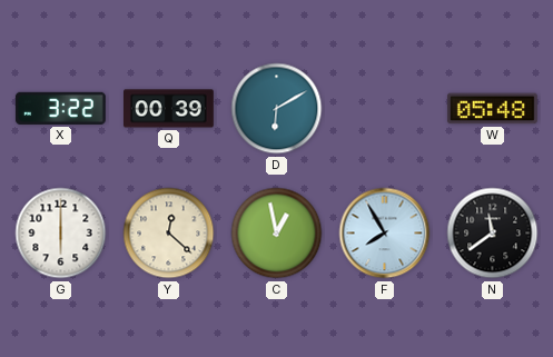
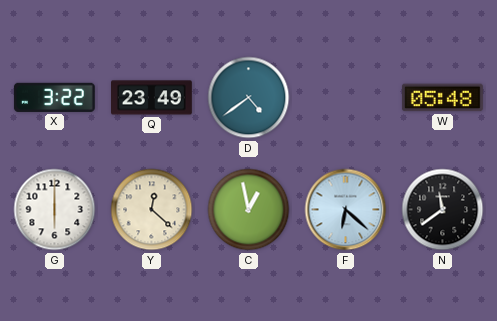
Q: 00:39 -> 23:49 (152, 98)
D: 6:10 -> 4:39 (249, 98)
F: 7:55 -> 6:22 (346, 210)
